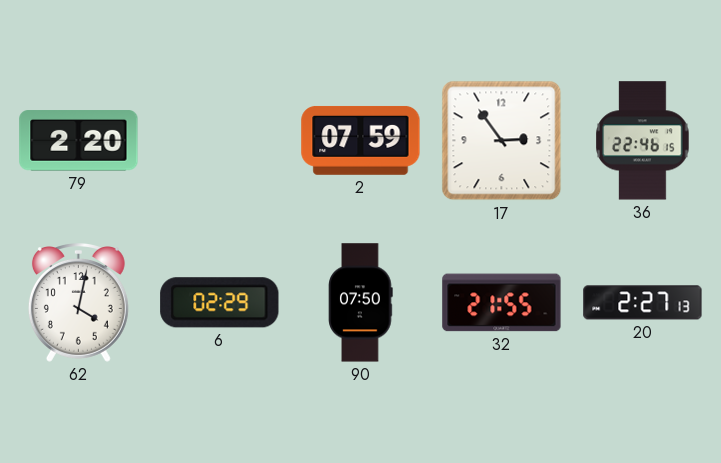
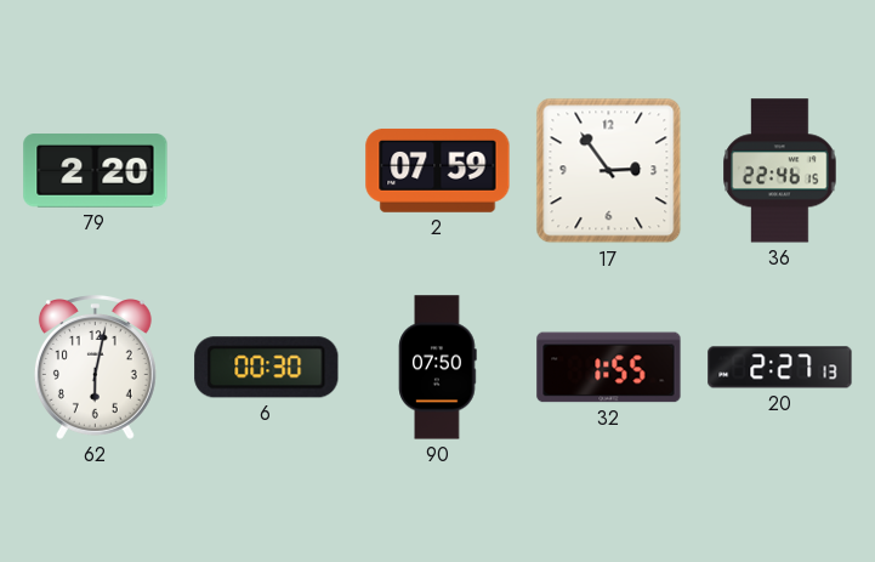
62: 4:02 -> 6:02 (95, 368)
6: 02:29 -> 00:30 (267, 368)
32: 21:55 -> 1:55 (609, 368)
